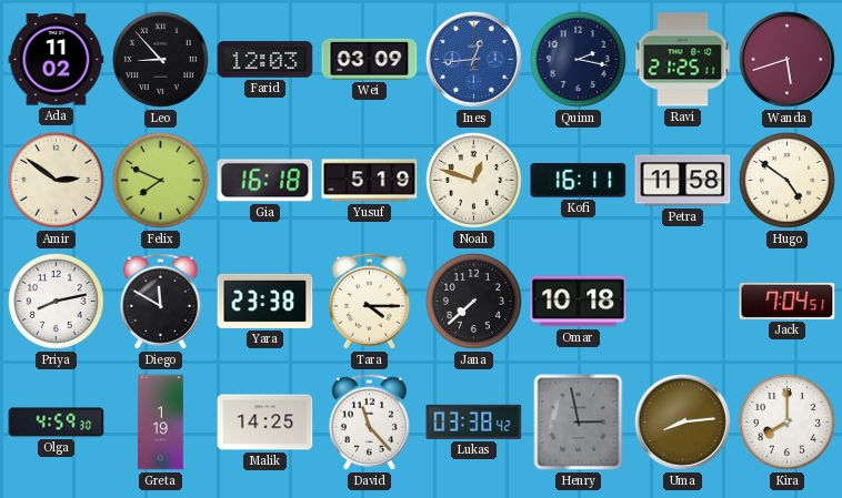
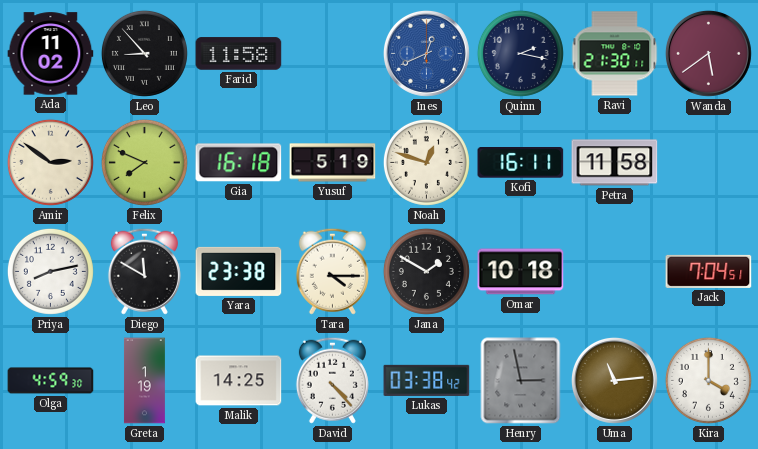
Farid: 12:03 -> 11:58 (239, 54)
Wei: 03:09 -> none (370, 59)
Ines: 12:44 -> 12:41 (426, 53)
Ravi: 21:25 -> 21:30 (615, 54)
Wanda: 5:42 -> 5:39 (708, 53)
Hugo: 4:51 -> none (786, 180)
Jana: 7:38 -> 1:50 (426, 271)
David: 11:23 -> 4:23 (332, 380)
Uma: 8:14 -> 11:14 (614, 380)
Kira: 8:00 -> 4:00 (708, 380)
